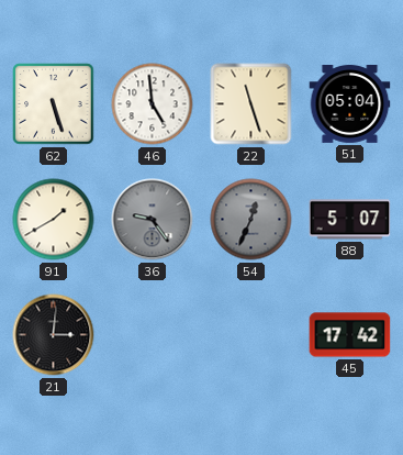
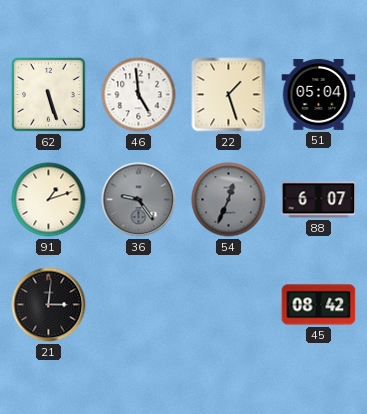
22: 11:27 -> 1:27 (229, 95)
91: 1:40 -> 1:12 (49, 200)
88: 5:07 -> 6:07 (319, 200)
45: 17:42 -> 08:42 (319, 305)
